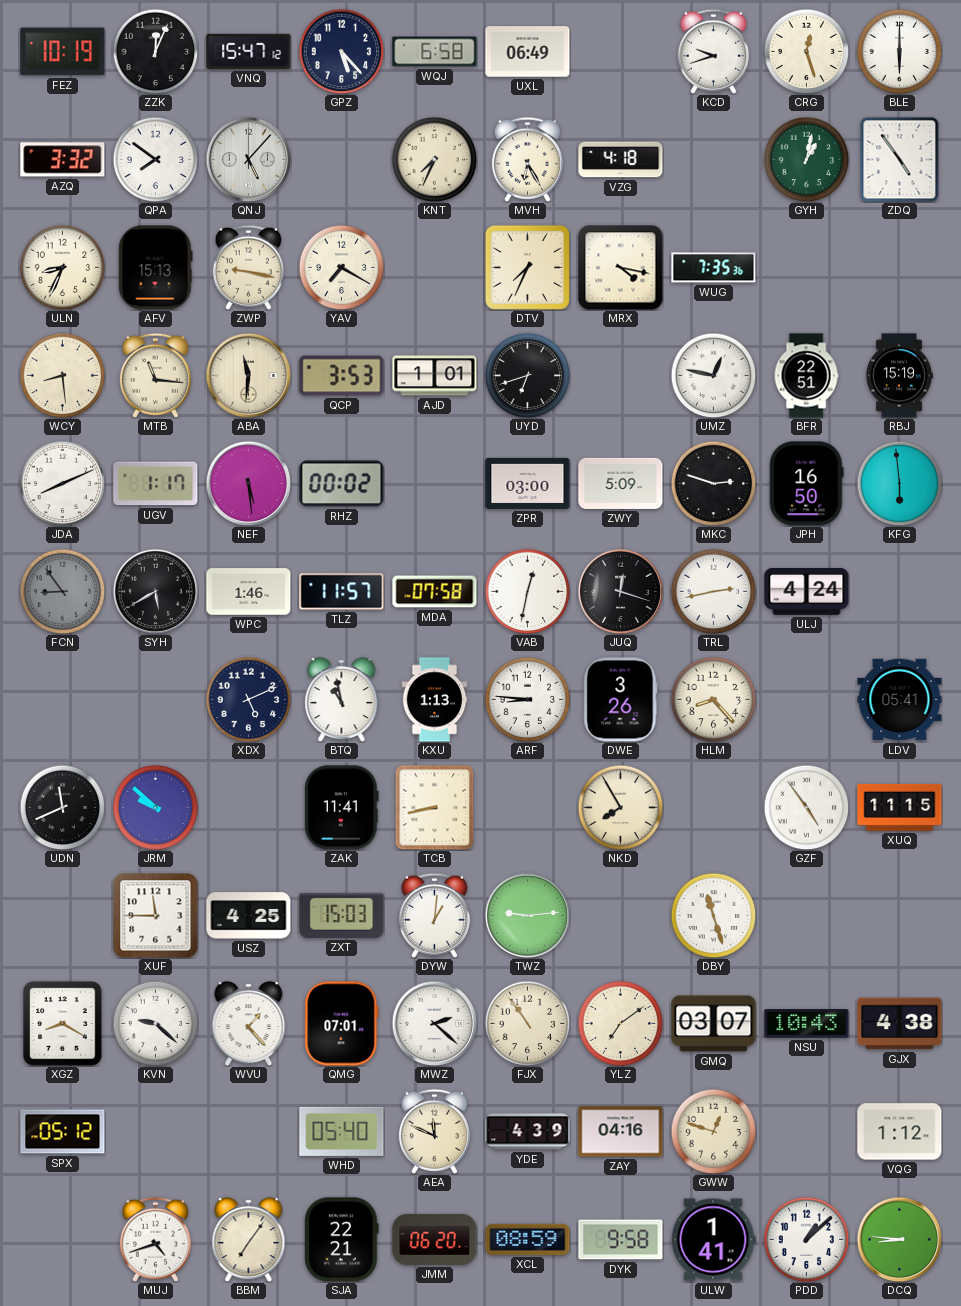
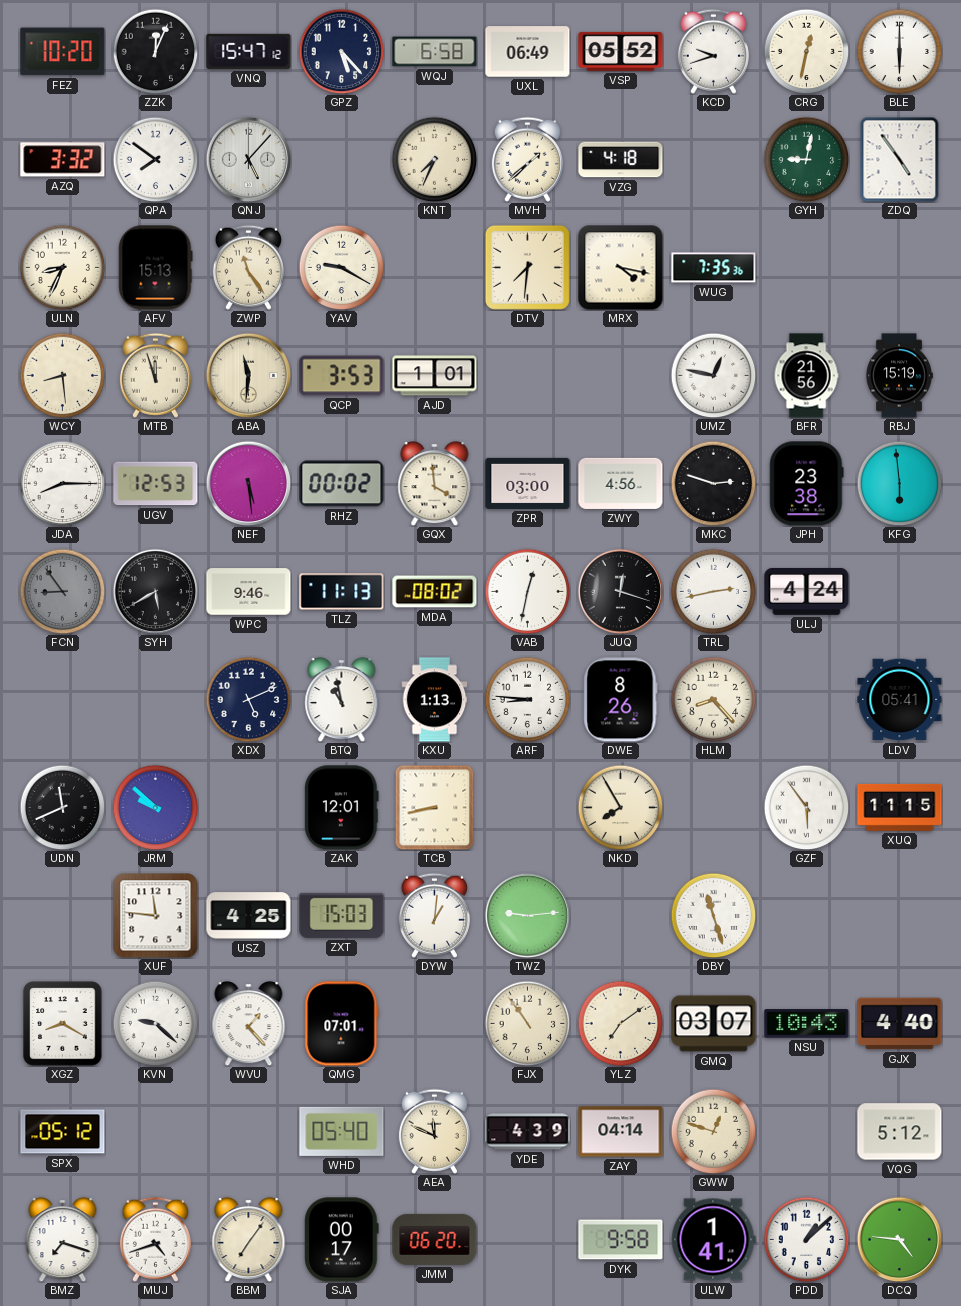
FEZ: 10:19 -> 10:20 (63, 52)
VSP: none -> 05:52 (621, 51)
CRG: 12:27 -> 12:32 (806, 51)
MVH: 6:25 -> 1:38 (527, 159)
GYH: 1:02 -> 9:02 (806, 159)
ZWP: 9:17 -> 11:24 (248, 267)
YAV: 7:20 -> 9:20 (341, 267)
DTV: 7:34 -> 7:31 (527, 267)
MTB: 11:16 -> 11:57 (155, 375)
UYD: 6:42 -> none (527, 375)
BFR: 22:51 -> 21:56 (806, 376)
JDA: 8:11 -> 8:15 (62, 483)
UGV: 1:17 -> 12:53 (156, 484)
GQX: none -> 3:59 (435, 484)
ZWY: 5:09 -> 4:56 (621, 483)
JPH: 16:50 -> 23:38 (807, 484)
WPC: 1:46 -> 9:46 (249, 592)
TLZ: 11:57 -> 11:13 (342, 592)
MDA: 07:58 -> 08:02 (435, 592)
DWE: 3:26 -> 8:26 (621, 700)
ZAK: 11:41 -> 12:01 (342, 808)
GZF: 4:54 -> 5:54 (806, 807)
XUF: 11:45 -> 11:46 (156, 916)
MWZ: 2:22 -> none (434, 1023)
GJX: 4:38 -> 4:40 (900, 1024)
ZAY: 04:16 -> 04:14 (621, 1132)
VQG: 1:12 -> 5:12 (900, 1132)
BMZ: none -> 7:18 (63, 1240)
SJA: 22:21 -> 00:17 (342, 1240)
XCL: 08:59 -> none (528, 1239)
DCQ: 8:46 -> 4:46 (899, 1239)
